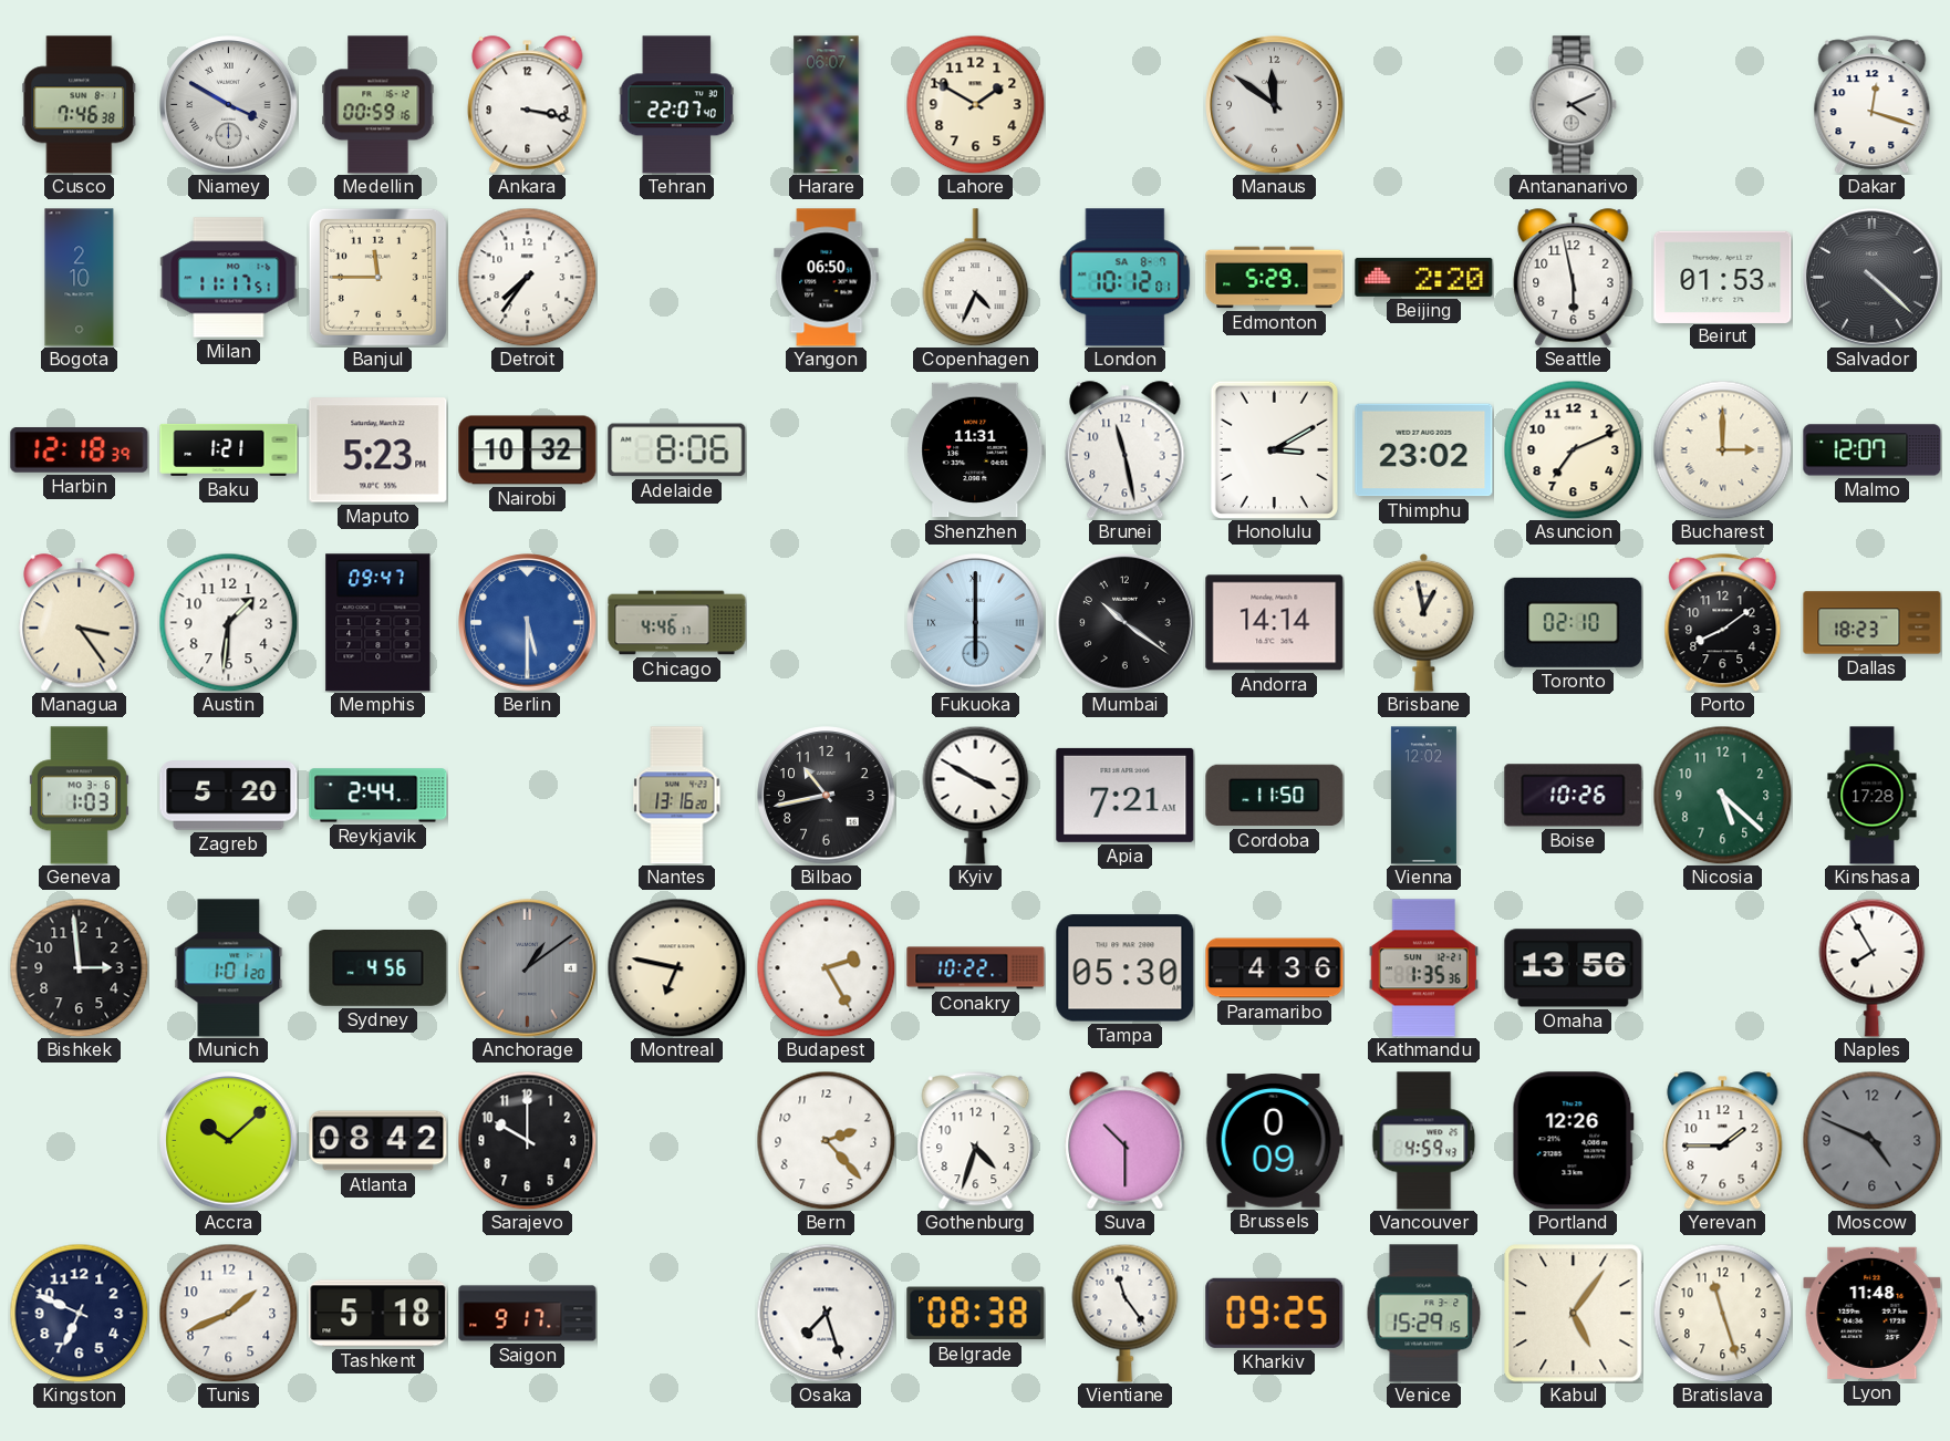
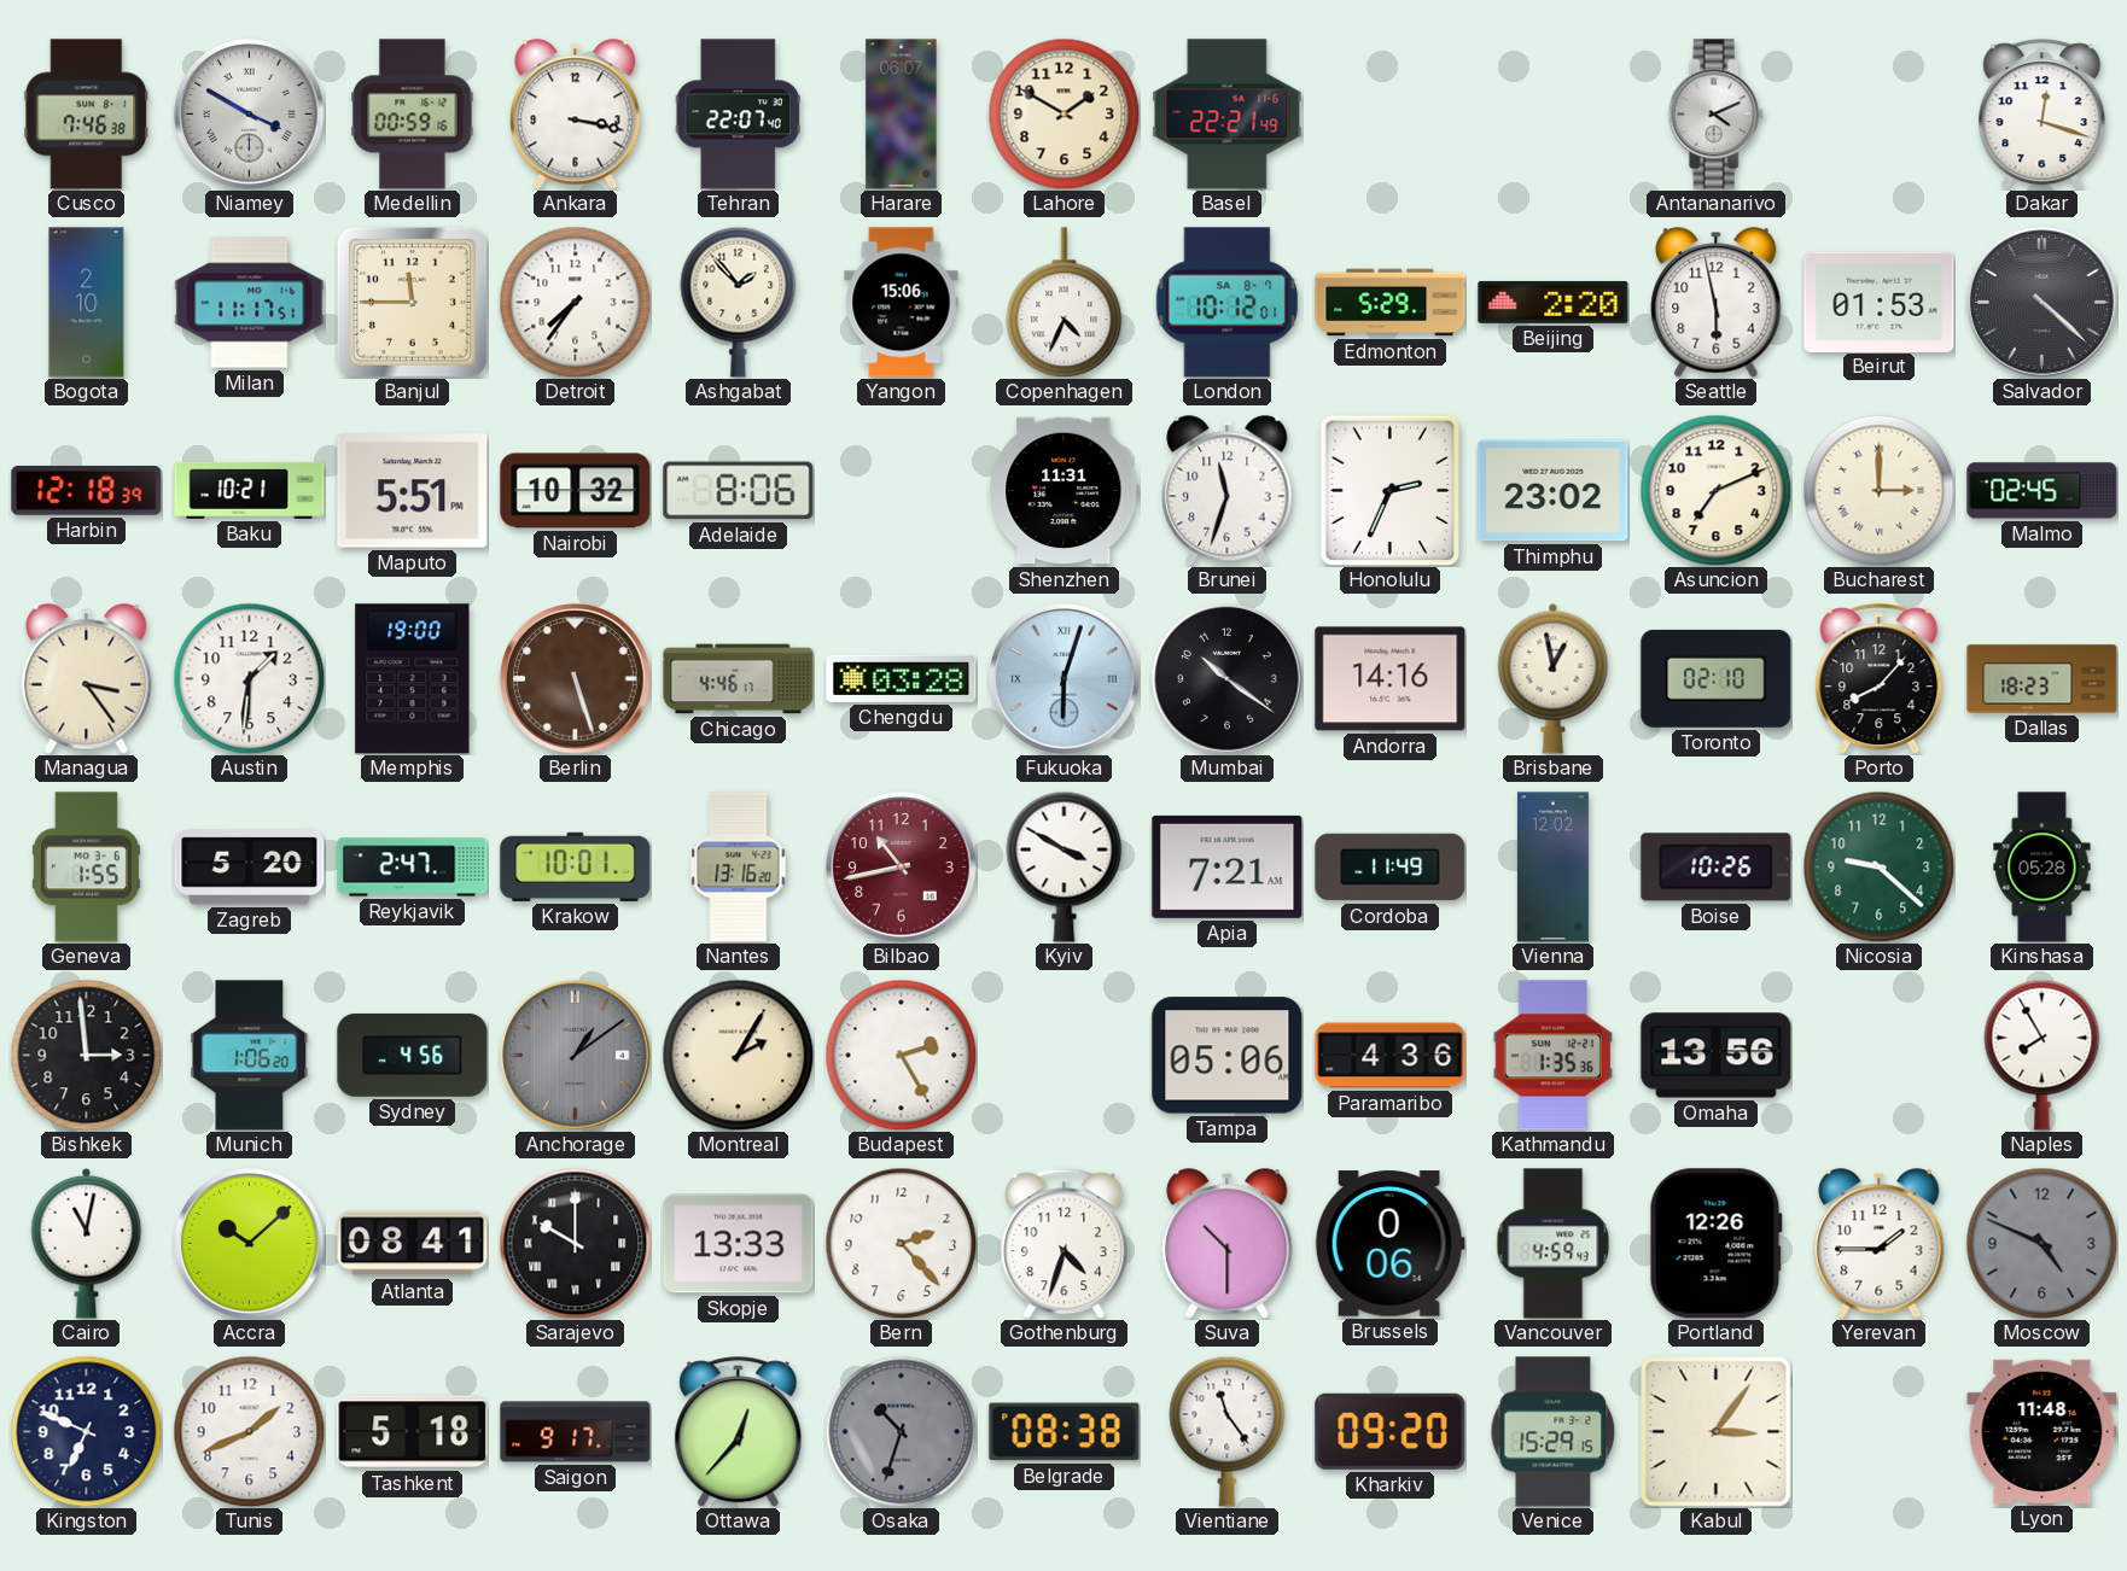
Basel: none -> 22:21 (1228, 115)
Manaus: 11:51 -> none (1275, 105)
Ashgabat: none -> 1:53 (739, 302)
Yangon: 06:50 -> 15:06 (902, 303)
Baku: 1:21 -> 10:21 (250, 490)
Maputo: 5:23 -> 5:51 (413, 491)
Brunei: 11:28 -> 11:33 (1228, 491)
Honolulu: 3:10 -> 2:34 (1391, 490)
Malmo: 12:07 -> 02:45 (2042, 491)
Memphis: 09:47 -> 19:00 (413, 679)
Berlin: 5:30 -> 5:27 (576, 679)
Berlin dial: blue -> brown (576, 679)
Chengdu: none -> 03:28 (902, 678)
Fukuoka: 6:00 -> 6:03 (1065, 679)
Andorra: 14:14 -> 14:16 (1391, 679)
Porto: 8:09 -> 8:07 (1880, 679)
Geneva: 1:03 -> 1:55 (86, 868)
Reykjavik: 2:44 -> 2:47 (413, 868)
Krakow: none -> 10:01 (576, 866)
Bilbao dial: black -> burgundy (902, 868)
Cordoba: 11:50 -> 11:49 (1391, 868)
Nicosia: 5:22 -> 9:22 (1878, 866)
Kinshasa: 17:28 -> 05:28 (2042, 868)
Munich: 1:01 -> 1:06 (250, 1056)
Montreal: 6:47 -> 2:05 (738, 1055)
Conakry: 10:22 -> none (976, 968)
Tampa: 05:30 -> 05:06 (1228, 1056)
Cairo: none -> 11:02 (87, 1243)
Atlanta: 08:42 -> 08:41 (413, 1244)
Sarajevo numerals: Arabic -> Roman (575, 1243)
Skopje: none -> 13:33 (739, 1244)
Brussels: 0:09 -> 0:06 (1389, 1244)
Ottawa: none -> 12:37 (739, 1432)
Osaka: 7:27 -> 10:33 (901, 1431)
Osaka dial: white -> grey (901, 1431)
Kharkiv: 09:25 -> 09:20 (1391, 1431)
Kabul: 5:06 -> 3:06 (1717, 1432)
Bratislava: 11:27 -> none (1722, 1313)
